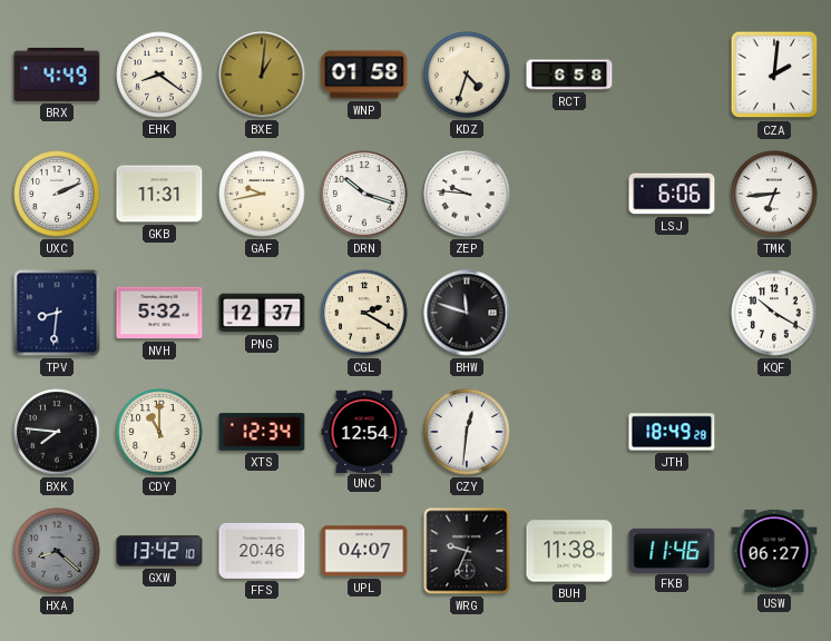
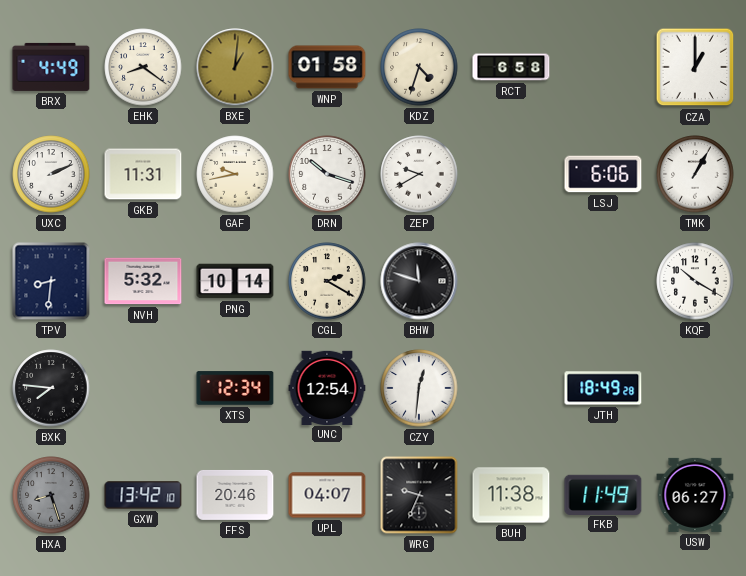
CZA: 2:01 -> 1:00 (695, 67)
ZEP: 9:46 -> 9:40 (419, 174)
TMK: 6:44 -> 1:05 (695, 174)
PNG: 12:37 -> 10:14 (235, 281)
CDY: 11:00 -> none (159, 432)
HXA: 8:22 -> 8:27 (51, 495)
FKB: 11:46 -> 11:49 (603, 494)
